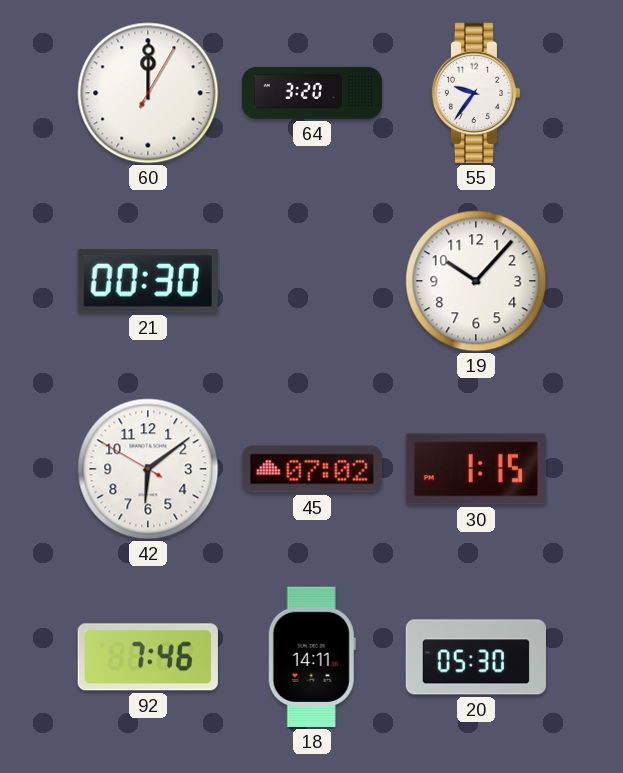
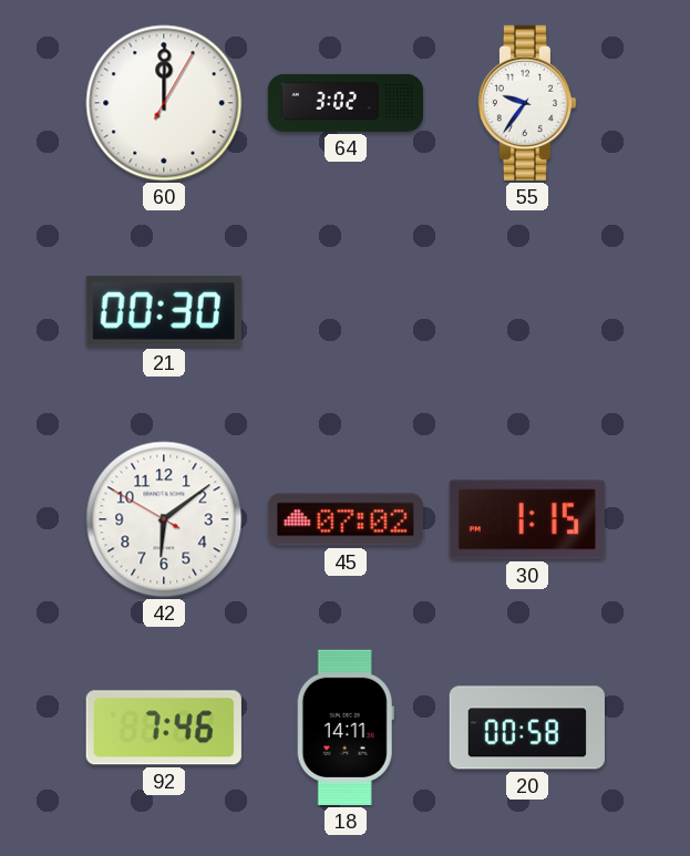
64: 3:20 -> 3:02 (344, 103)
19: 10:07 -> none (476, 281)
20: 05:30 -> 00:58 (527, 728)
